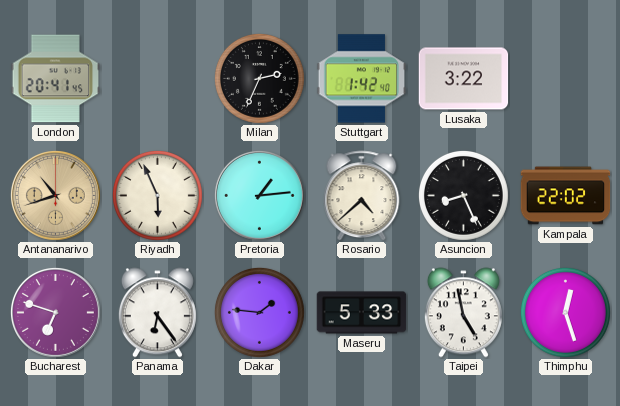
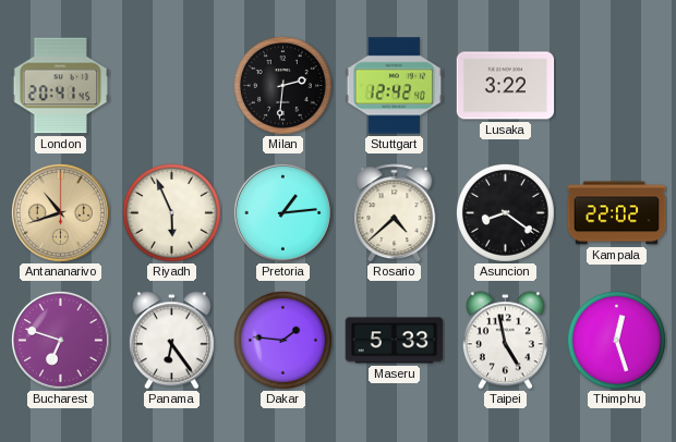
Milan: 2:34 -> 2:31 (282, 85)
Stuttgart: 1:42 -> 12:42 (395, 86)
Asuncion: 8:26 -> 8:21 (505, 212)
